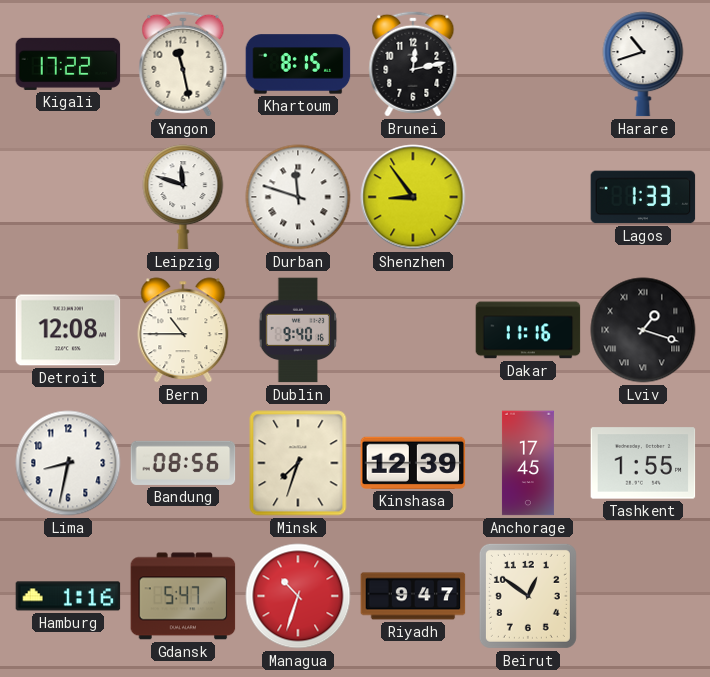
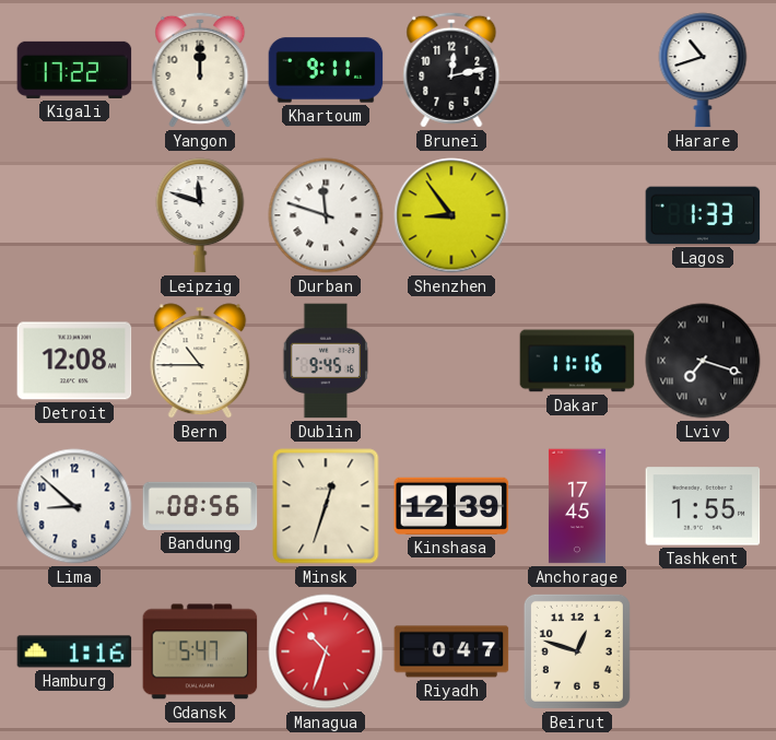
Yangon: 11:28 -> 12:00 (200, 70)
Khartoum: 8:15 -> 9:11 (326, 70)
Dublin: 9:40 -> 9:45 (326, 361)
Lviv: 1:18 -> 7:18 (703, 361)
Lima: 8:32 -> 8:52 (74, 506)
Minsk: 7:33 -> 12:33 (326, 506)
Riyadh: 9:47 -> 0:47 (451, 651)
Beirut: 12:51 -> 12:48 (577, 651)
